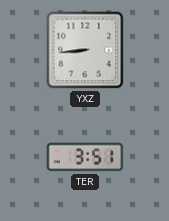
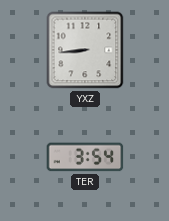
TER: 3:51 -> 3:54 (85, 157)
